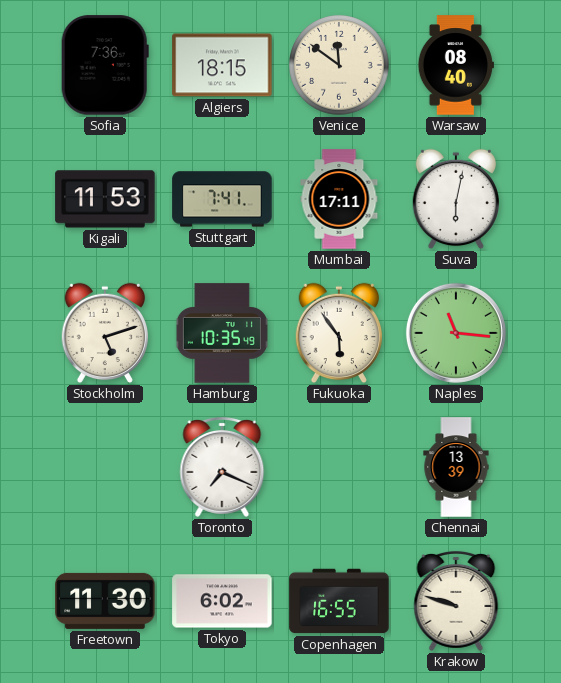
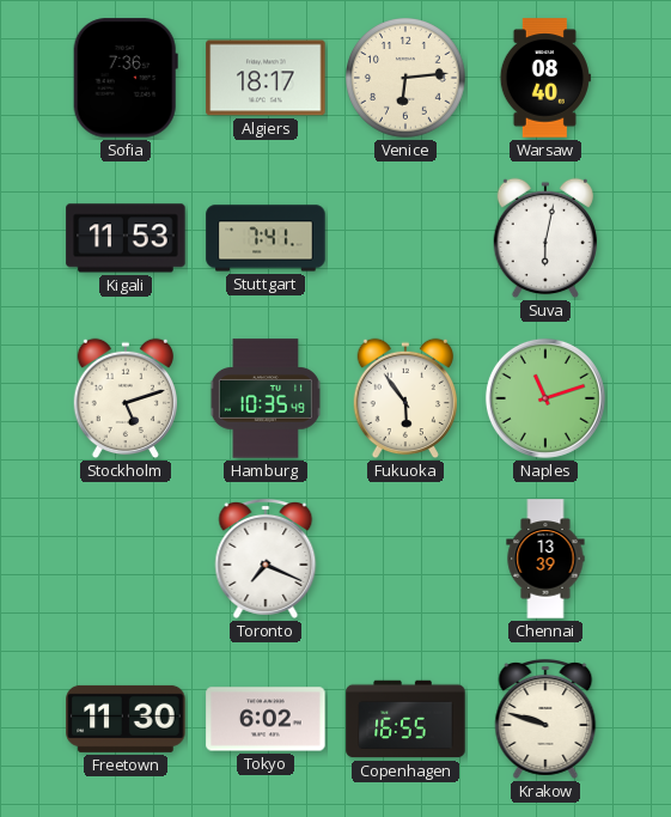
Algiers: 18:15 -> 18:17 (266, 78)
Venice: 11:51 -> 6:14 (407, 79)
Mumbai: 17:11 -> none (339, 199)
Naples: 11:16 -> 11:12 (545, 398)
